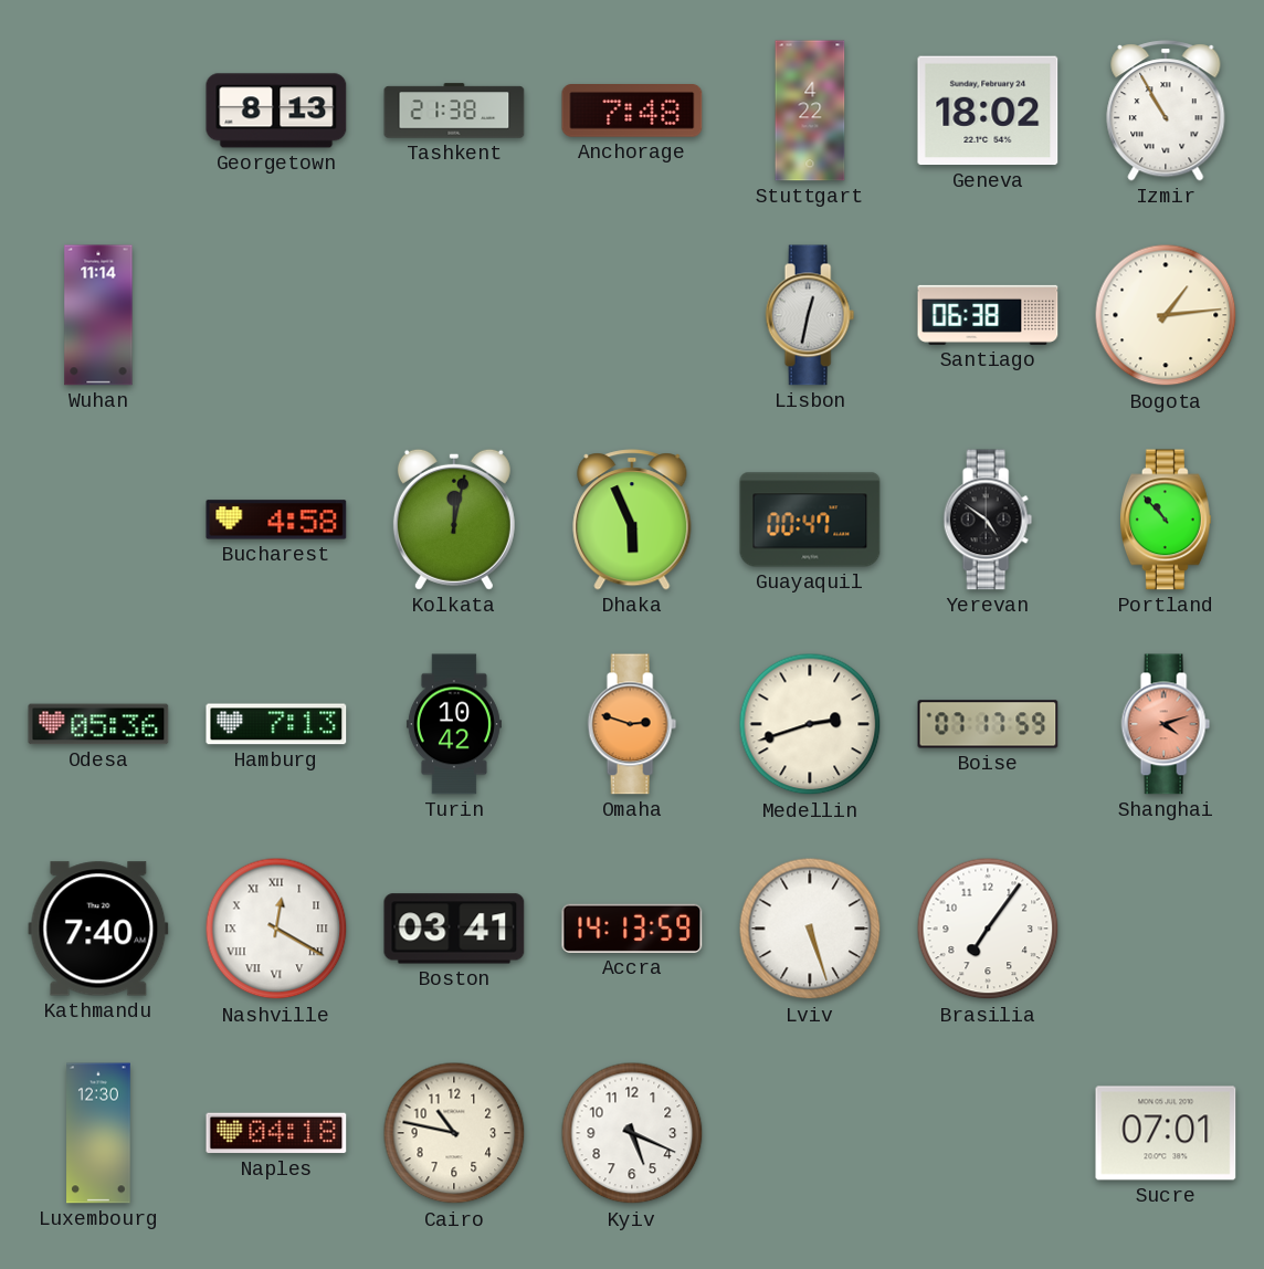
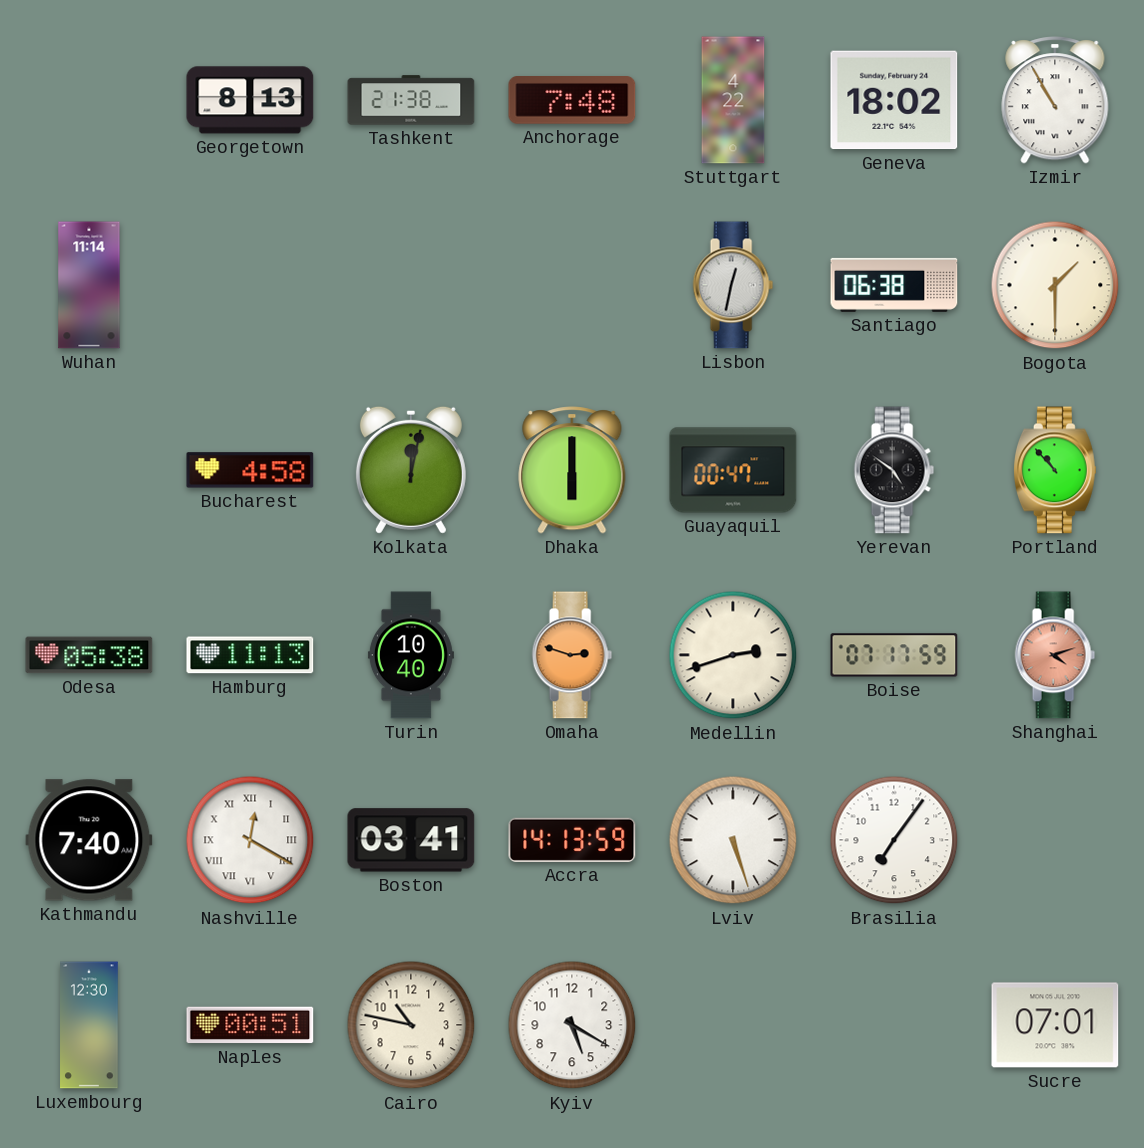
Bogota: 1:14 -> 1:30 (1055, 285)
Dhaka: 5:56 -> 6:00 (572, 470)
Odesa: 05:36 -> 05:38 (89, 655)
Hamburg: 7:13 -> 11:13 (250, 655)
Turin: 10:42 -> 10:40 (411, 655)
Naples: 04:18 -> 00:51 (250, 1025)
Kyiv: 5:19 -> 5:20 (572, 1025)
